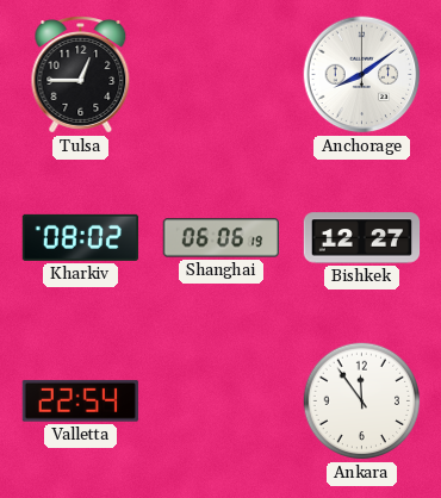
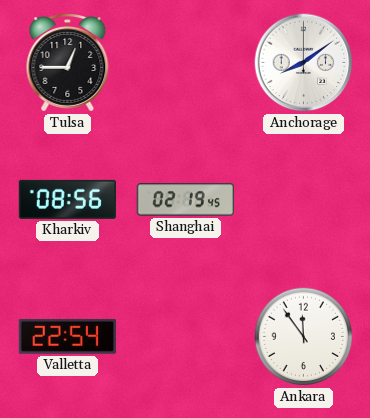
Kharkiv: 08:02 -> 08:56 (67, 199)
Shanghai: 06:06 -> 02:19 (185, 200)
Bishkek: 12:27 -> none (362, 238)
